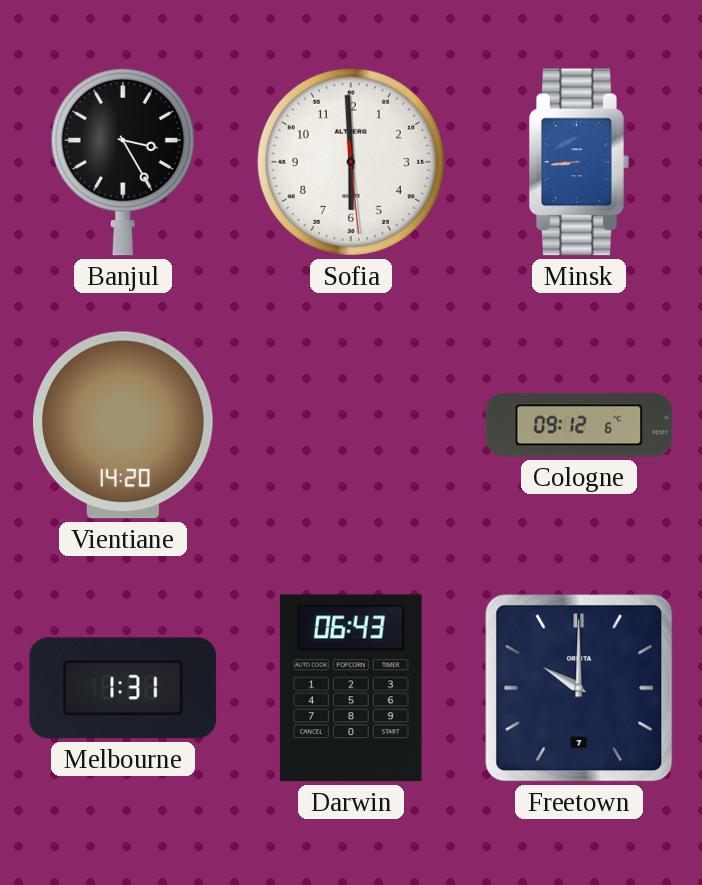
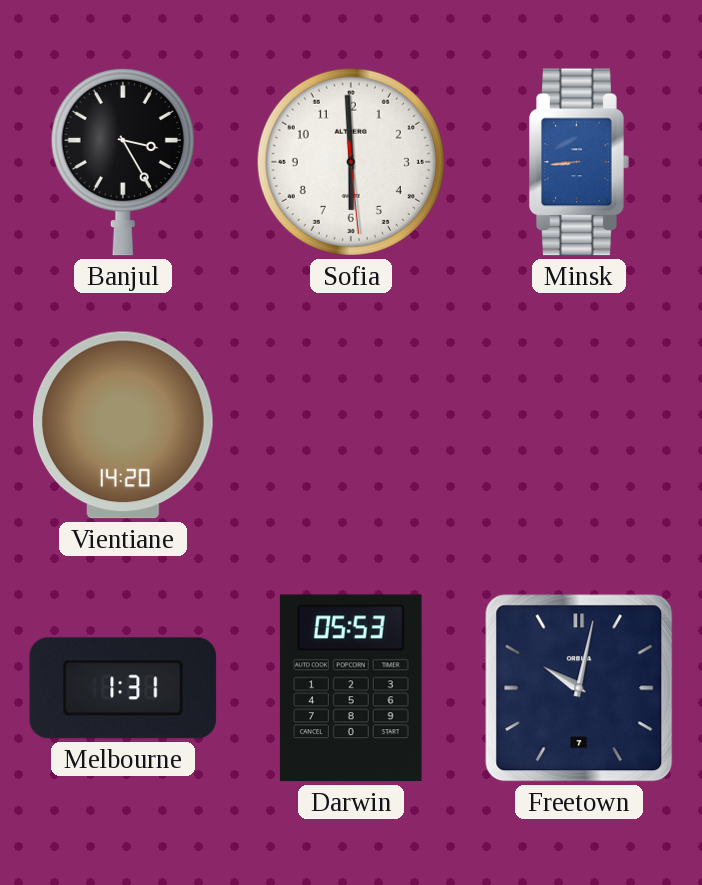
Cologne: 09:12 -> none (579, 425)
Darwin: 06:43 -> 05:53 (351, 688)
Freetown: 10:00 -> 10:02 (579, 688)
